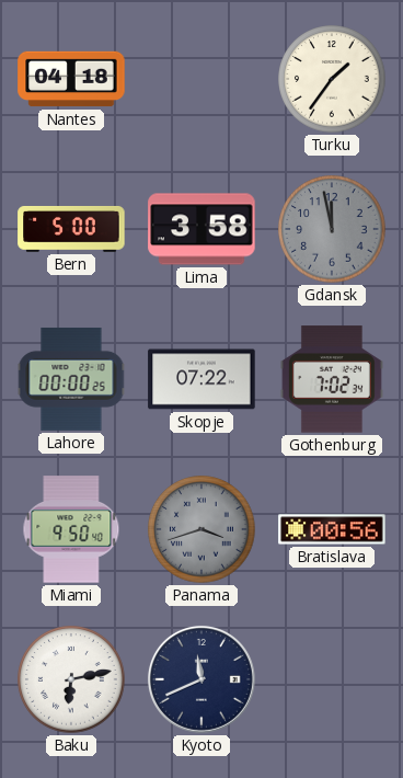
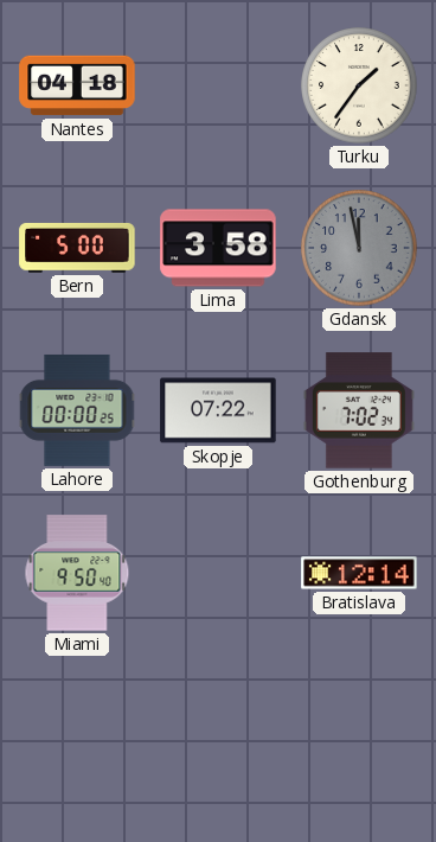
Panama: 3:42 -> none (201, 529)
Bratislava: 00:56 -> 12:14 (359, 573)
Baku: 6:13 -> none (71, 679)
Kyoto: 11:41 -> none (201, 679)
